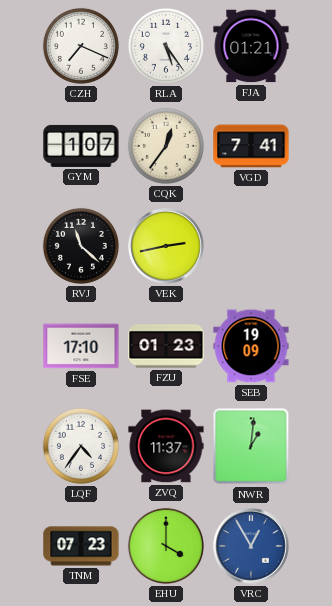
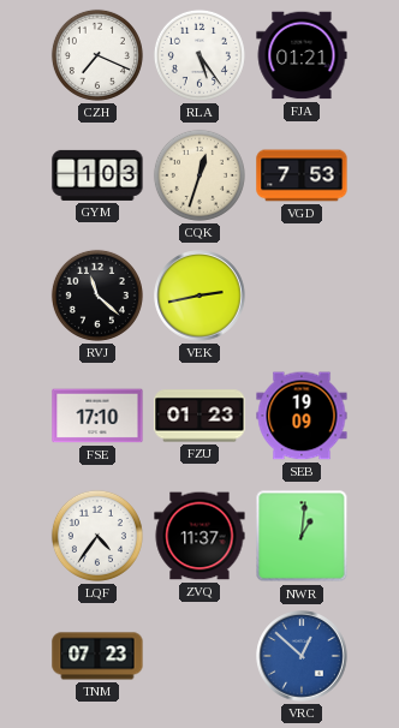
GYM: 1:07 -> 1:03 (97, 175)
CQK: 12:36 -> 12:33 (199, 175)
VGD: 7:41 -> 7:53 (302, 175)
EHU: 4:00 -> none (166, 546)
VRC: 12:55 -> 12:52 (302, 656)
